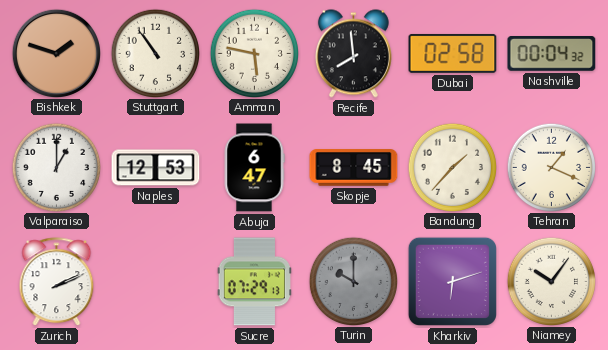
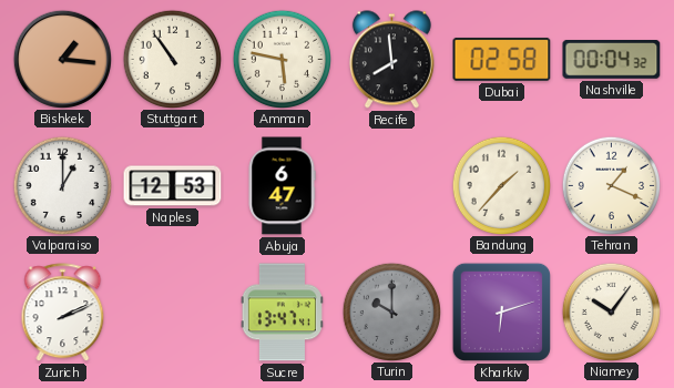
Bishkek: 1:48 -> 1:16 (62, 59)
Skopje: 8:45 -> none (354, 168)
Sucre: 07:29 -> 13:47 (282, 313)
